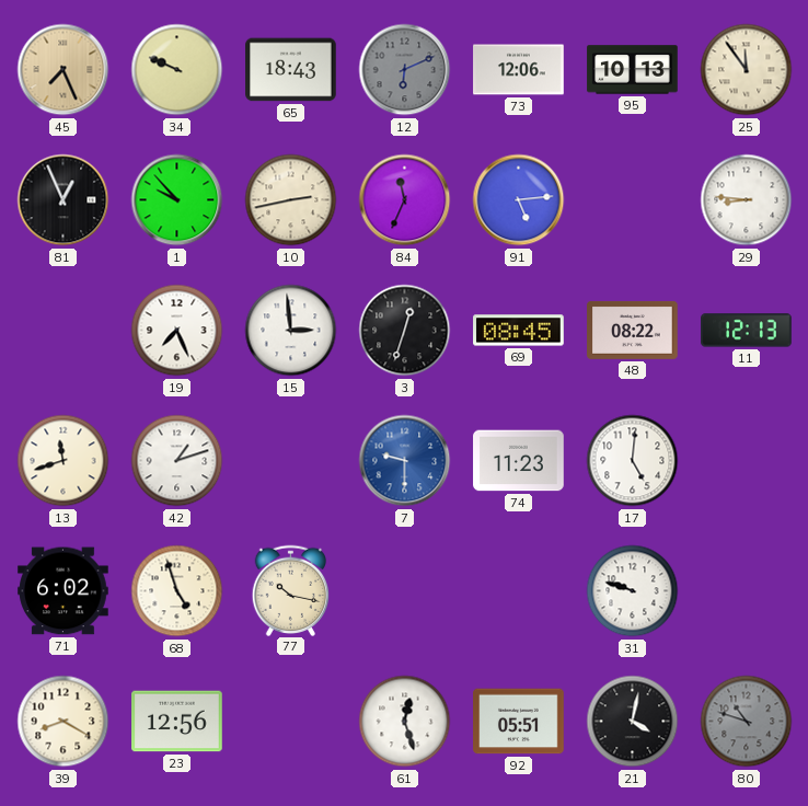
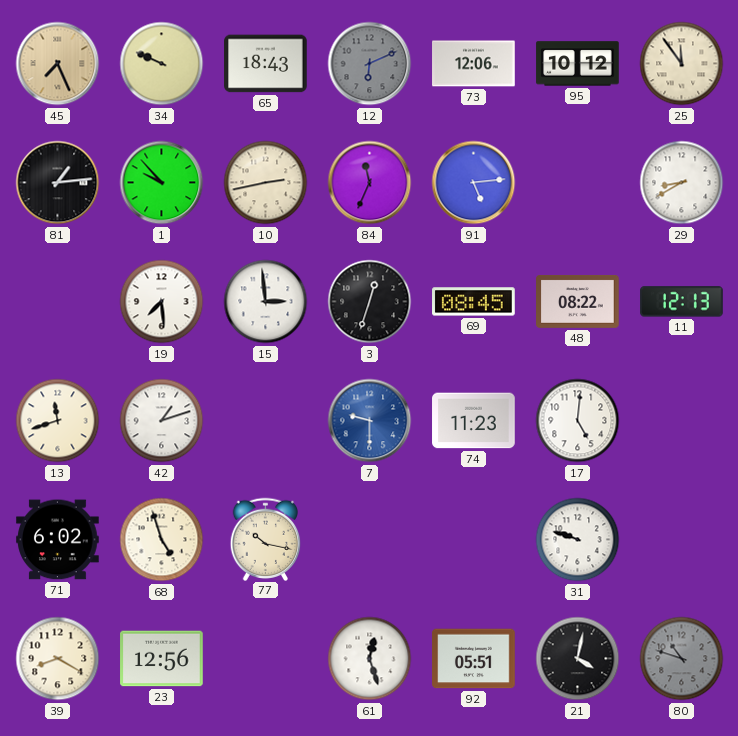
95: 10:13 -> 10:12 (578, 64)
81: 12:56 -> 1:14 (58, 183)
29: 8:46 -> 8:40 (682, 183)
19: 7:26 -> 7:29 (162, 302)
